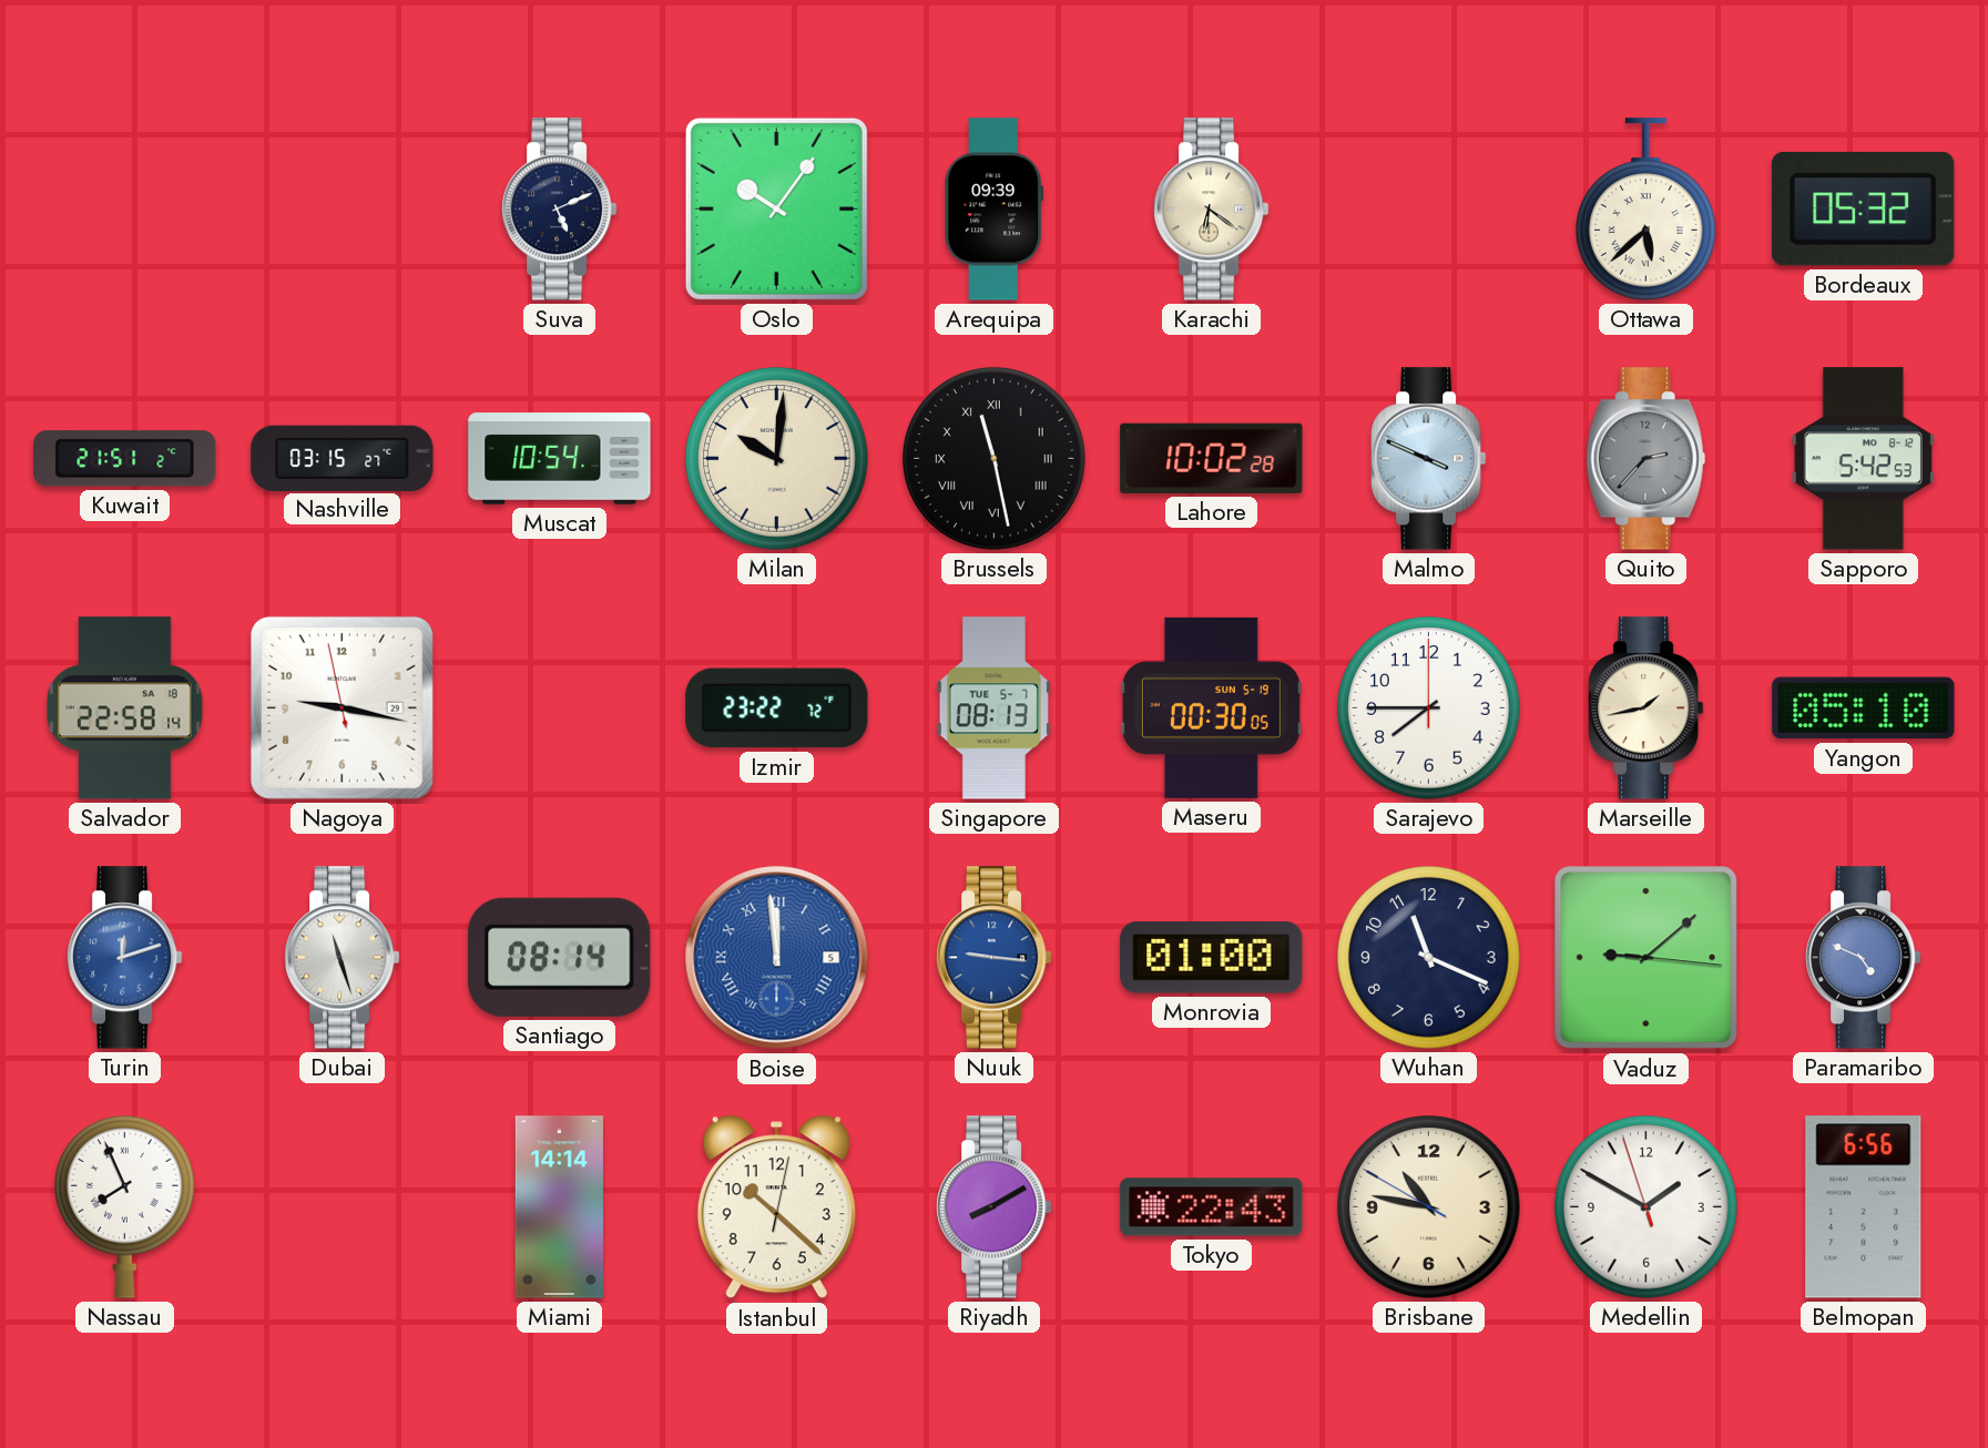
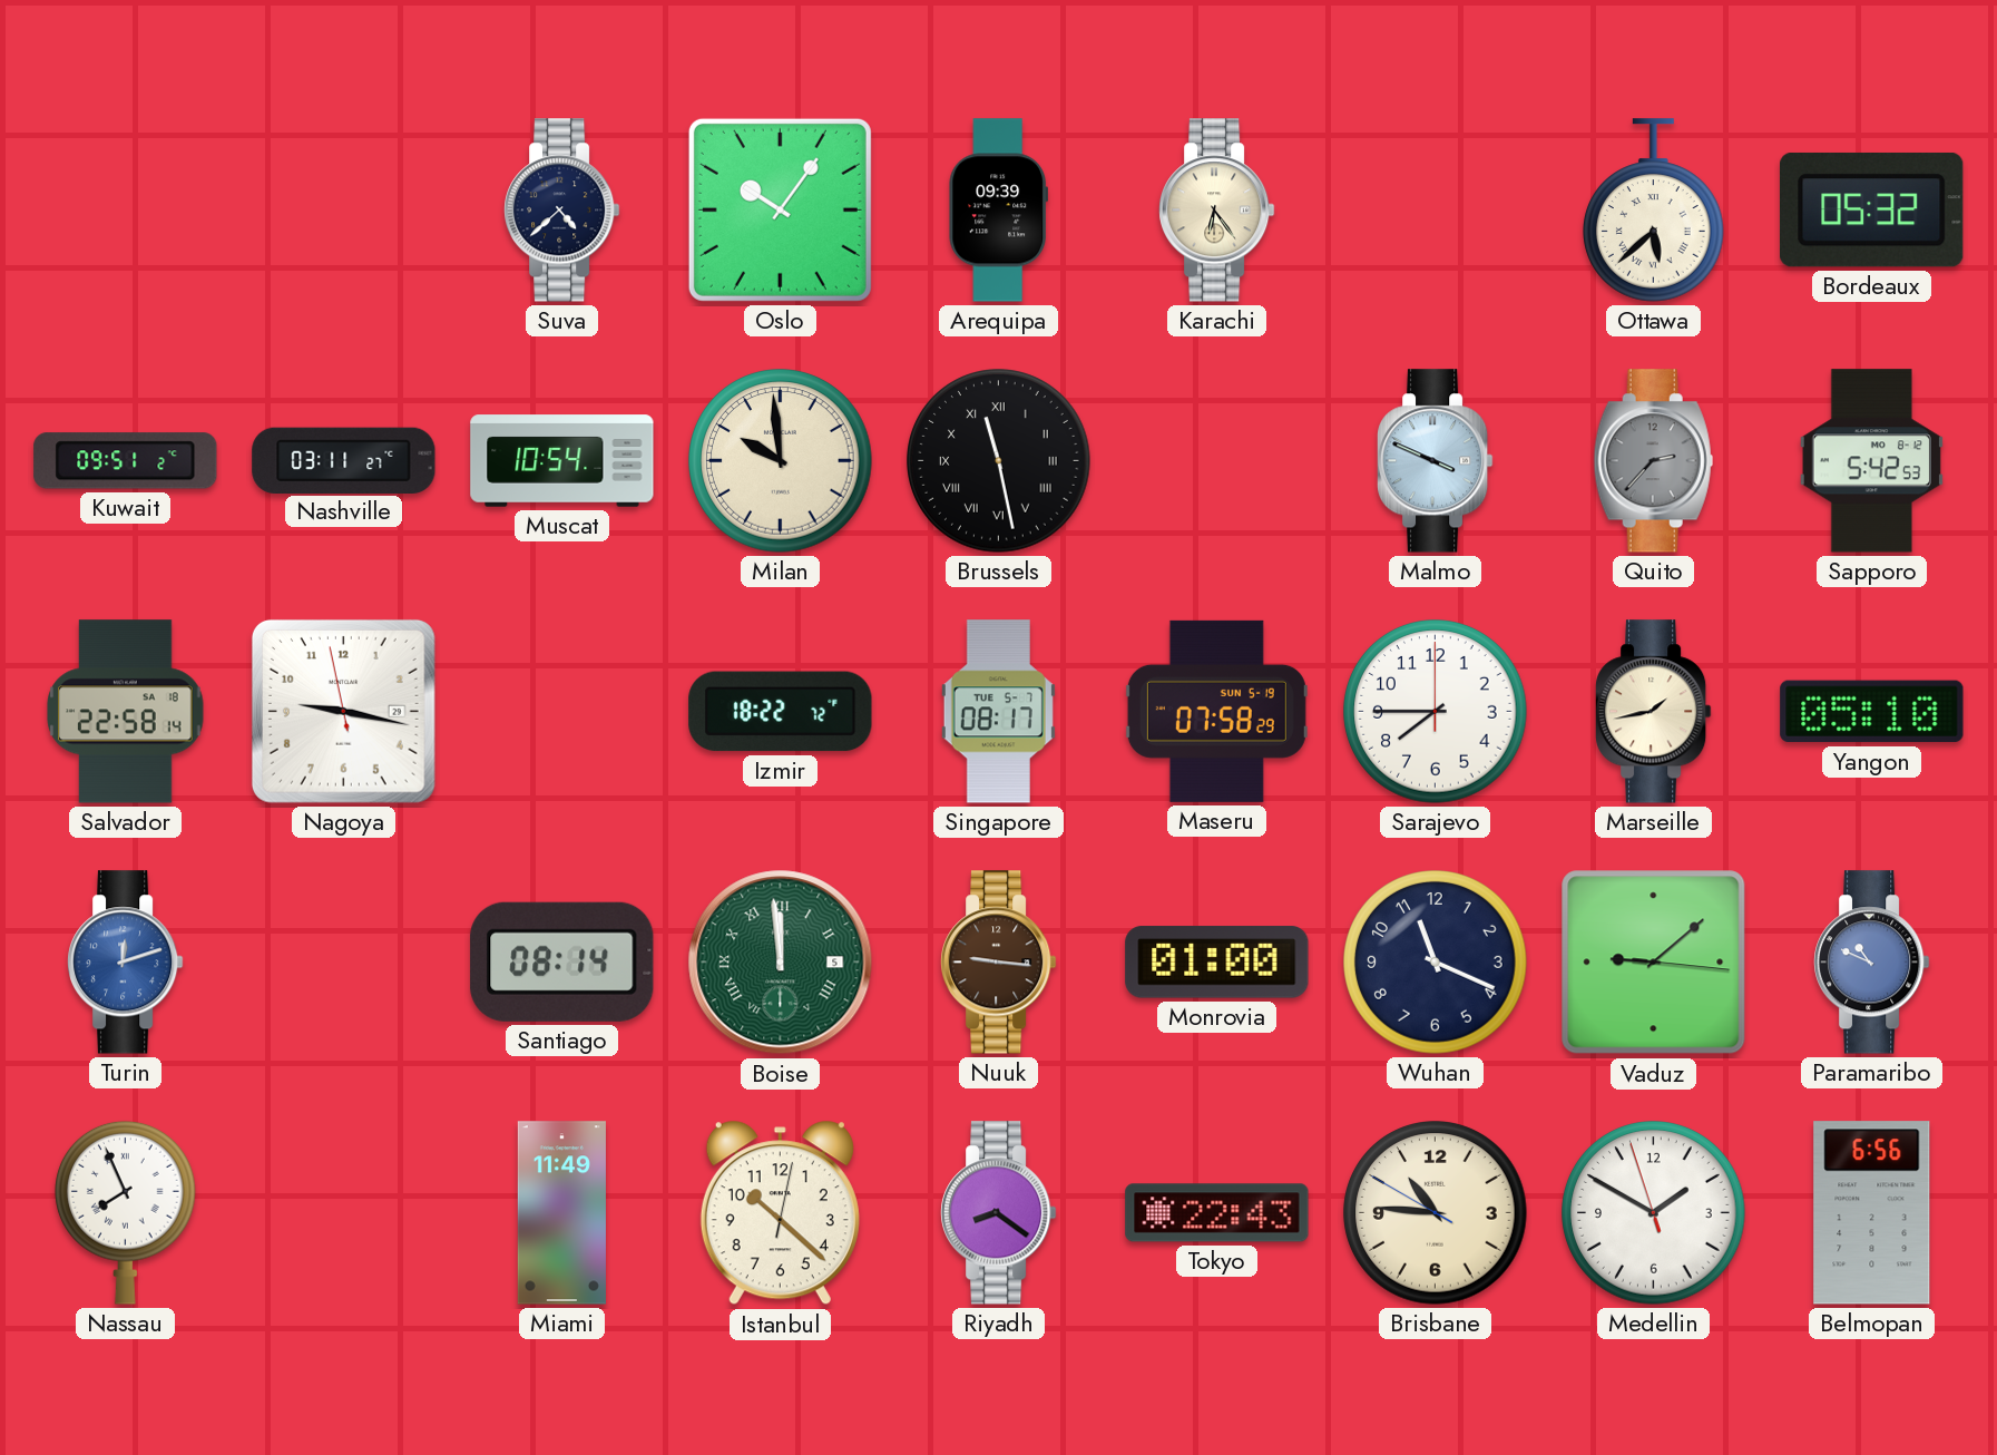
Suva: 5:11 -> 4:38 (562, 211)
Karachi: 6:21 -> 6:24 (1217, 211)
Kuwait: 21:51 -> 09:51 (126, 461)
Nashville: 03:15 -> 03:11 (344, 460)
Milan: 10:01 -> 9:59 (781, 461)
Lahore: 10:02 -> none (1212, 458)
Izmir: 23:22 -> 18:22 (781, 712)
Singapore: 08:13 -> 08:17 (998, 712)
Maseru: 00:30 -> 07:58 (1216, 711)
Dubai: 11:27 -> none (343, 958)
Boise dial: blue -> green (781, 963)
Nuuk dial: blue -> brown (999, 963)
Paramaribo: 4:49 -> 10:49 (1872, 963)
Miami: 14:14 -> 11:49 (561, 1213)
Riyadh: 8:10 -> 8:21 (999, 1213)
Brisbane: 10:46 -> 10:45 (1436, 1213)
